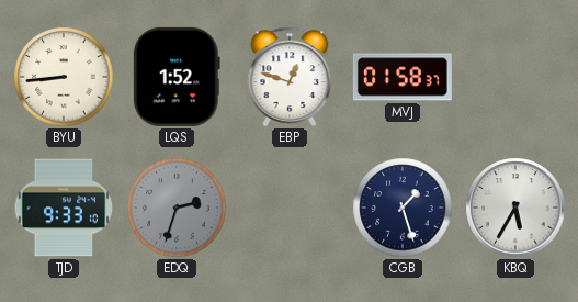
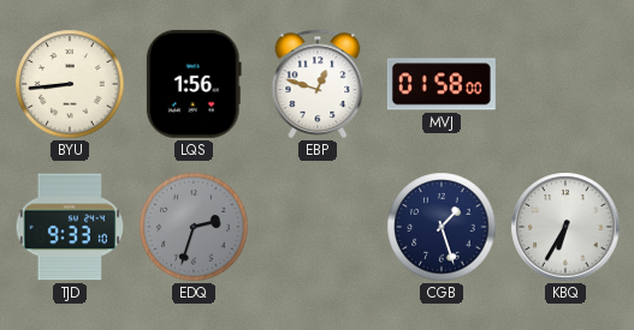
LQS: 1:52 -> 1:56 (194, 84)
MVJ: 01:58:37 -> 01:58:00 (442, 84)
KBQ: 5:35 -> 6:35 (565, 227)
